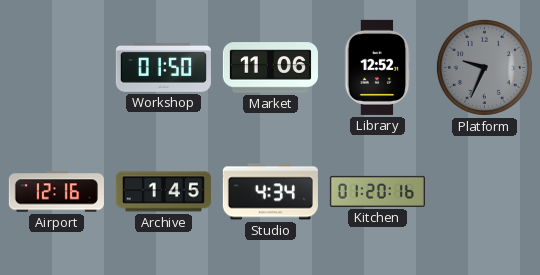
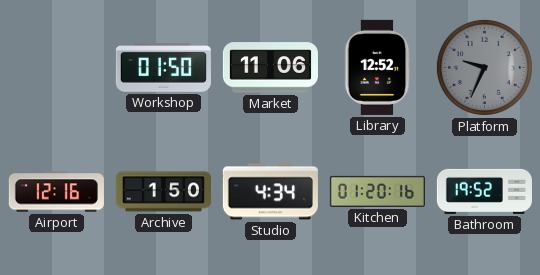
Archive: 1:45 -> 1:50 (163, 192)
Bathroom: none -> 19:52 (484, 191)
